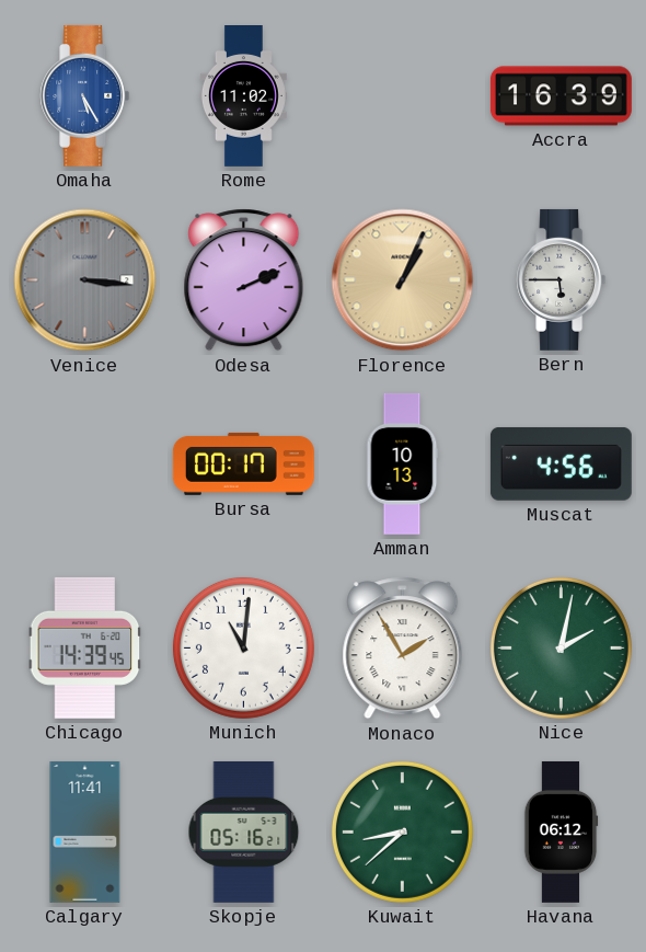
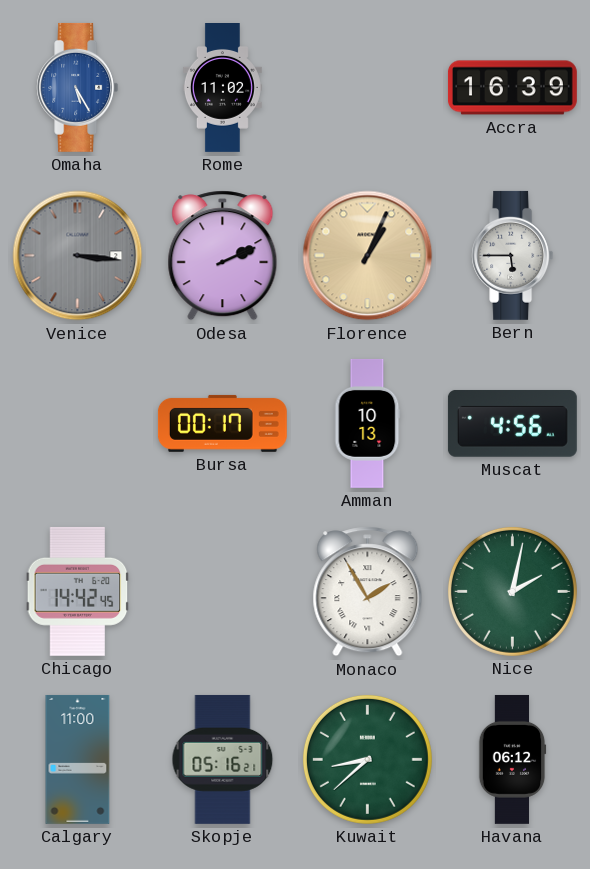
Chicago: 14:39 -> 14:42 (78, 591)
Munich: 11:01 -> none (243, 647)
Calgary: 11:41 -> 11:00 (78, 759)
